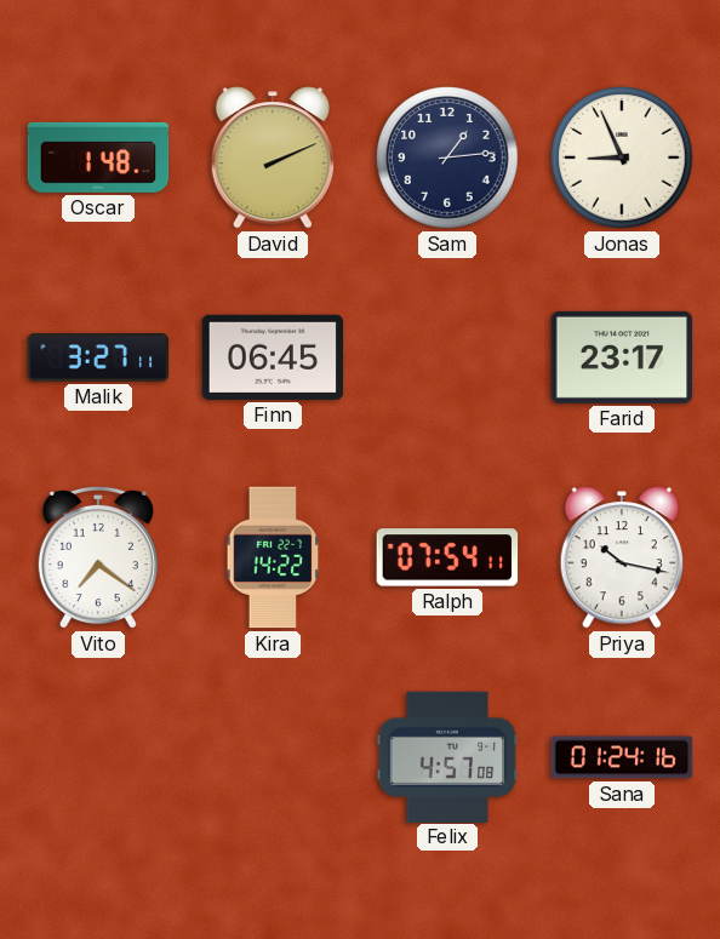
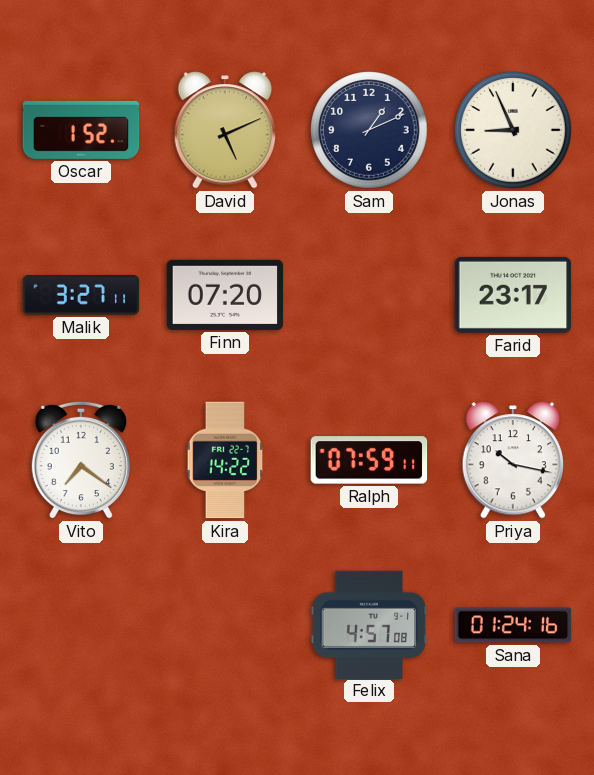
Oscar: 1:48 -> 1:52 (81, 130)
David: 2:11 -> 5:11 (224, 130)
Sam: 1:14 -> 1:11 (369, 130)
Finn: 06:45 -> 07:20 (225, 295)
Ralph: 07:54 -> 07:59 (369, 460)
